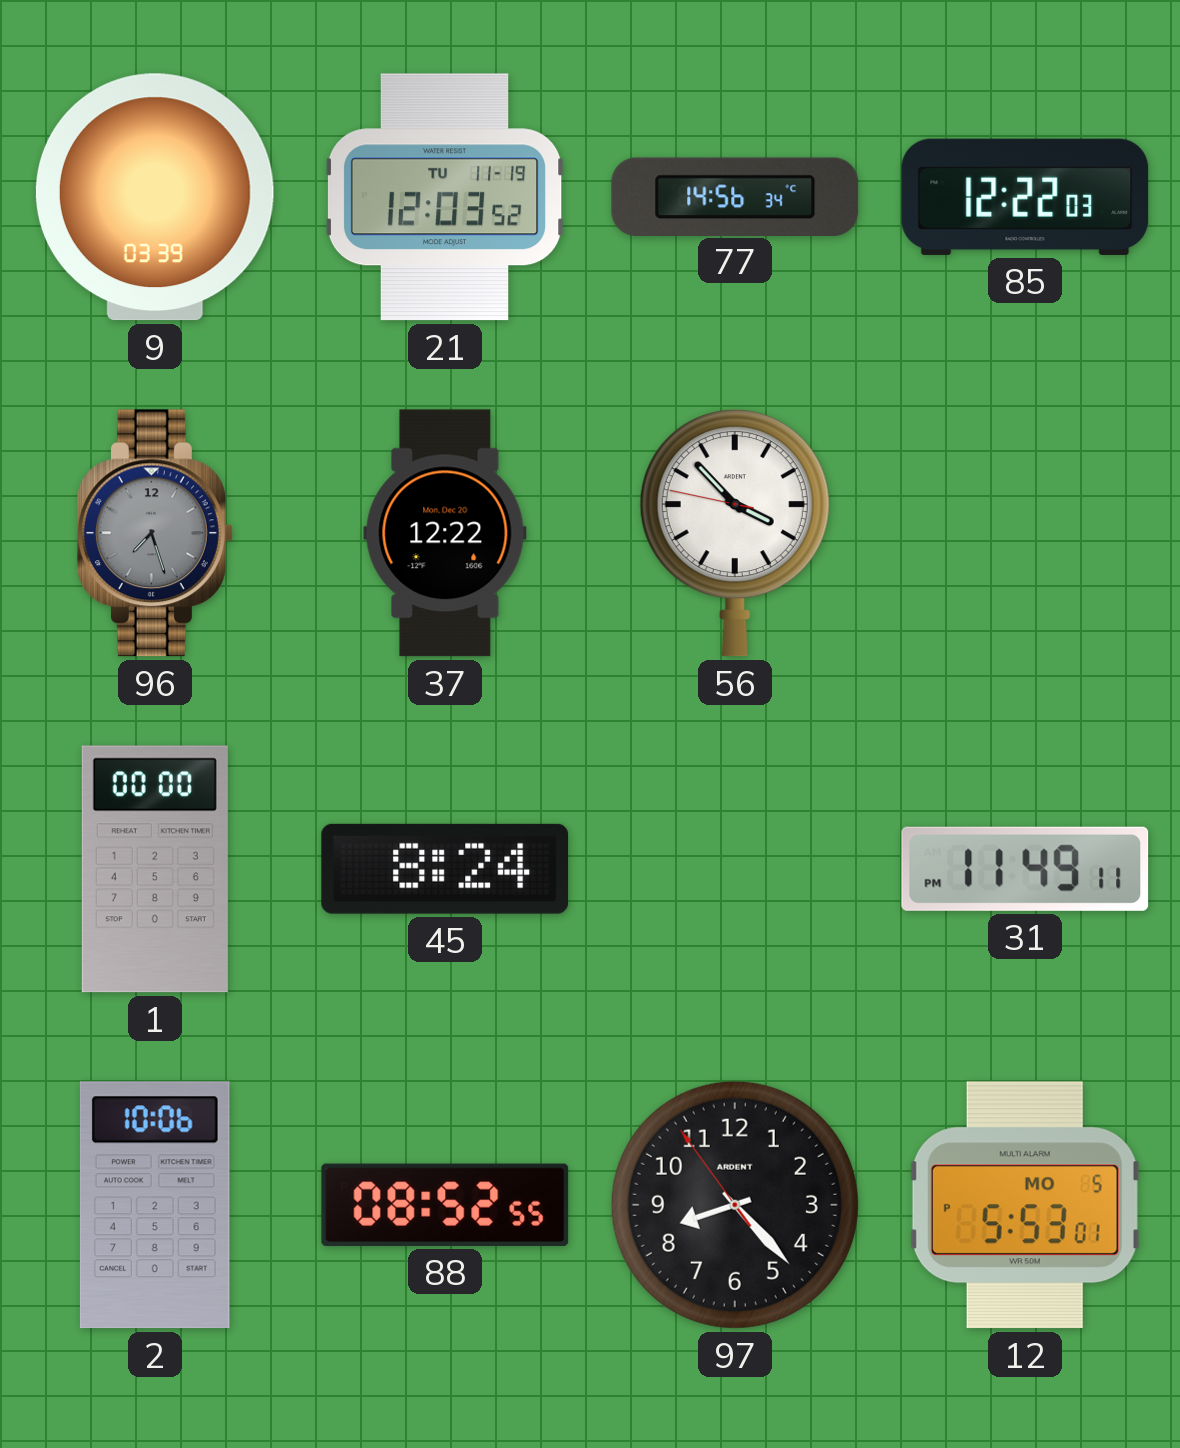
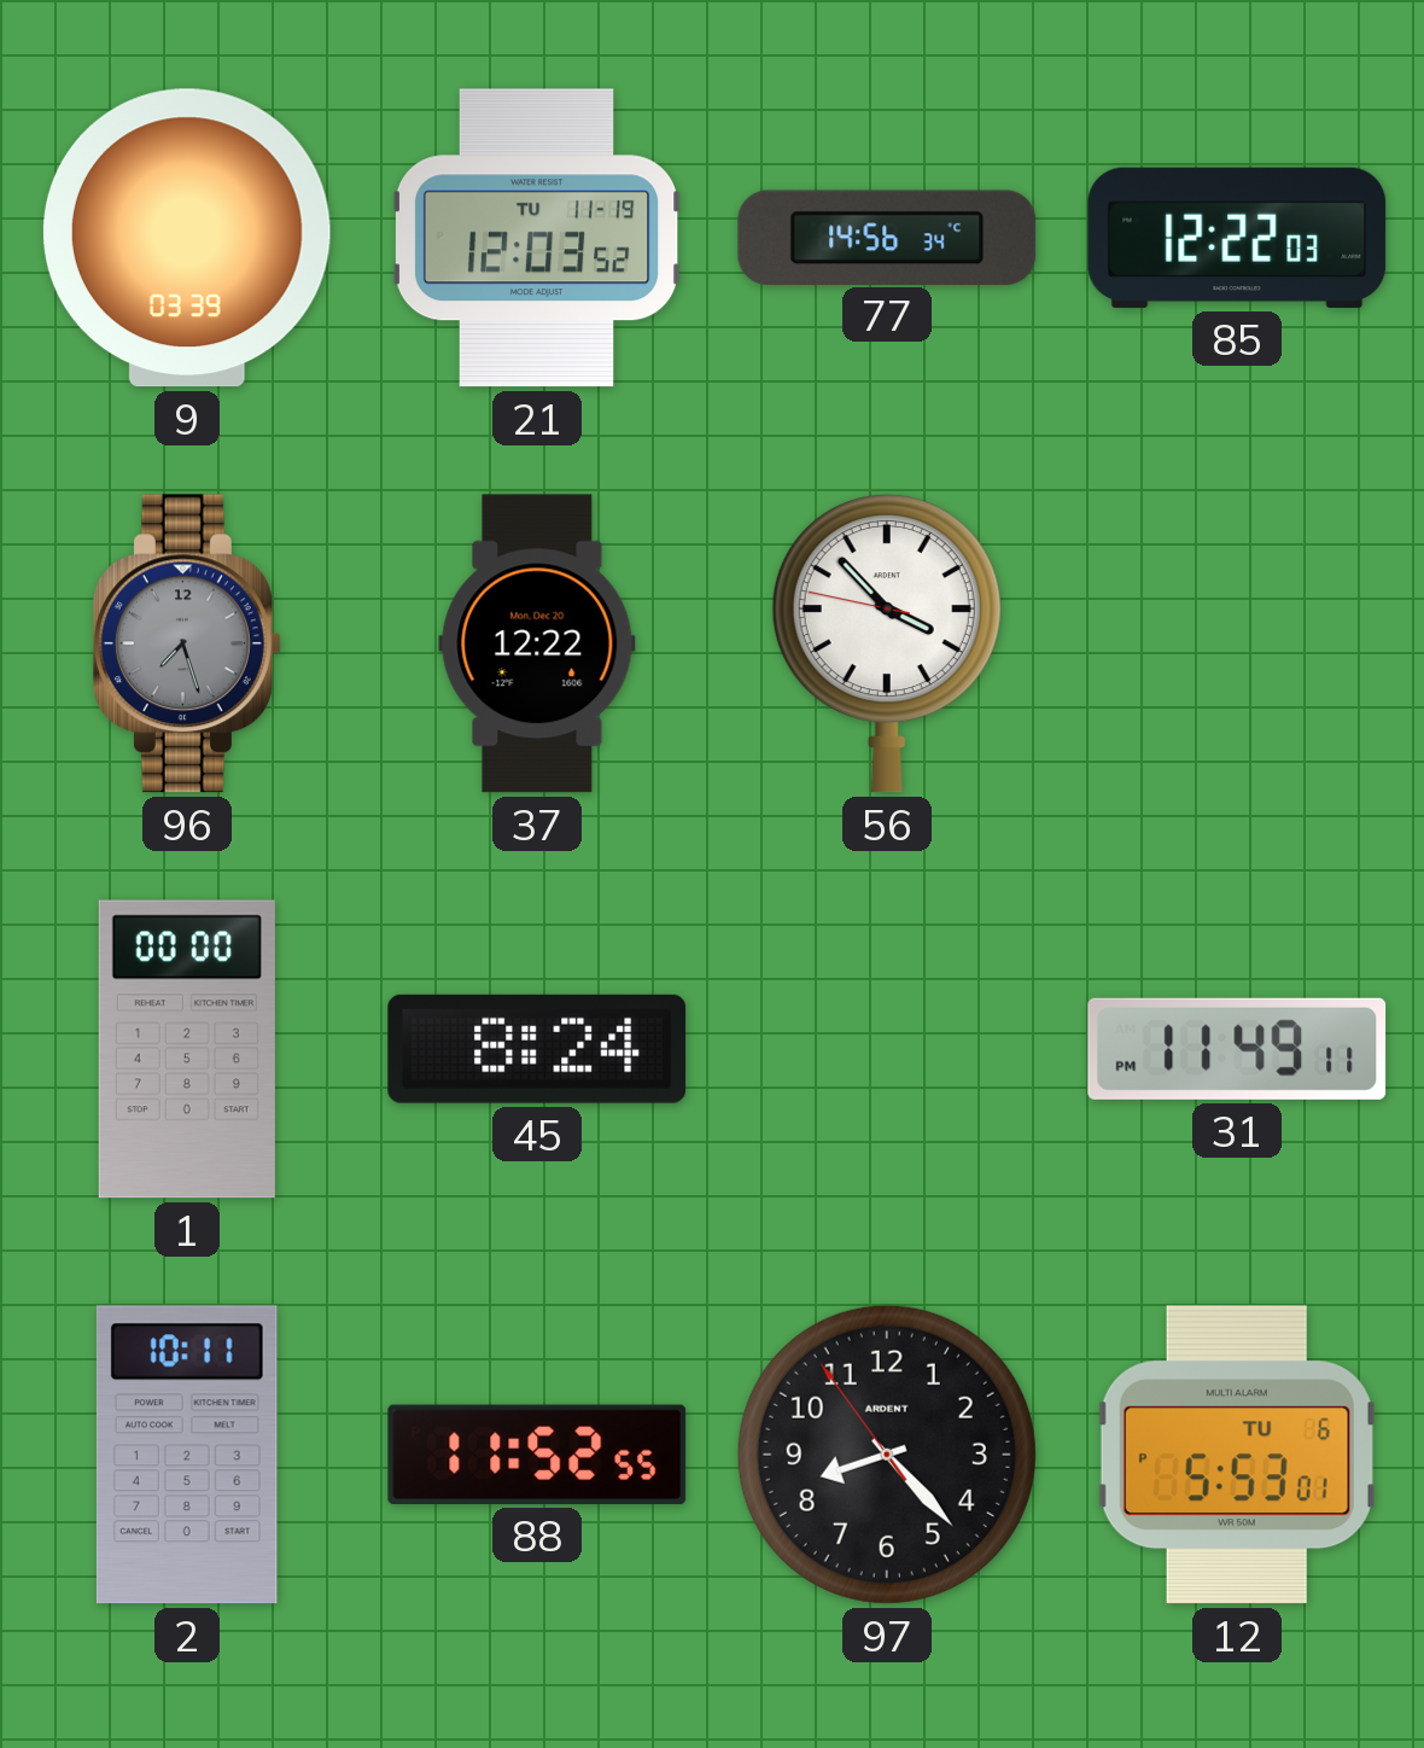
2: 10:06 -> 10:11 (187, 1455)
88: 08:52 -> 11:52 (537, 1455)
12 date: MO 5 -> TU 6 (1237, 1455)
